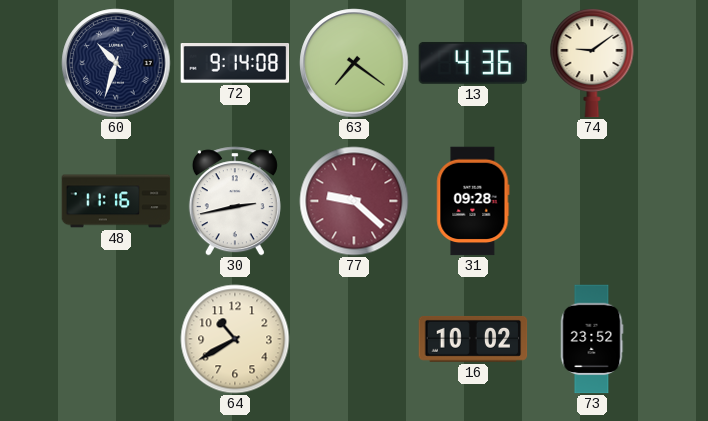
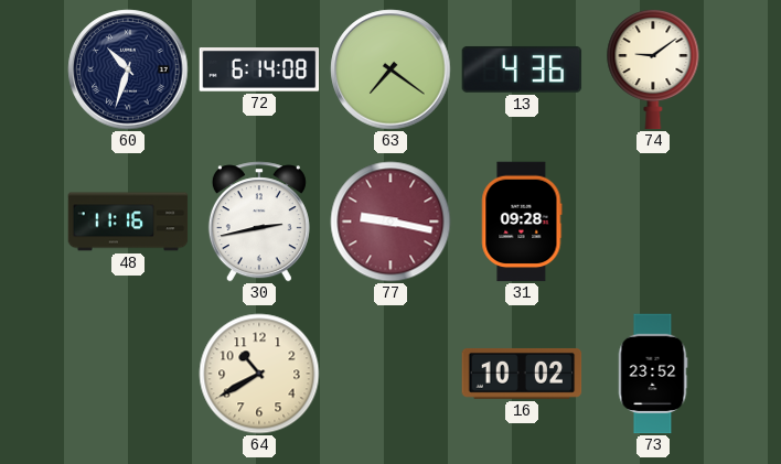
72: 9:14 -> 6:14 (259, 69)
77: 9:22 -> 9:17 (390, 222)
